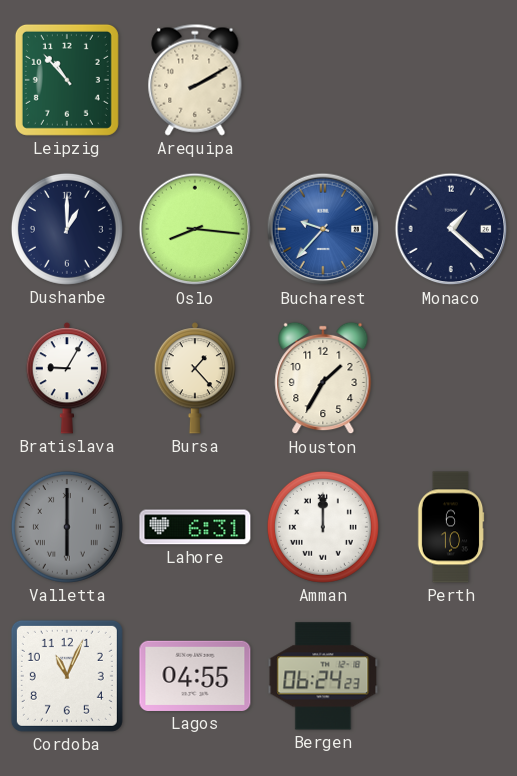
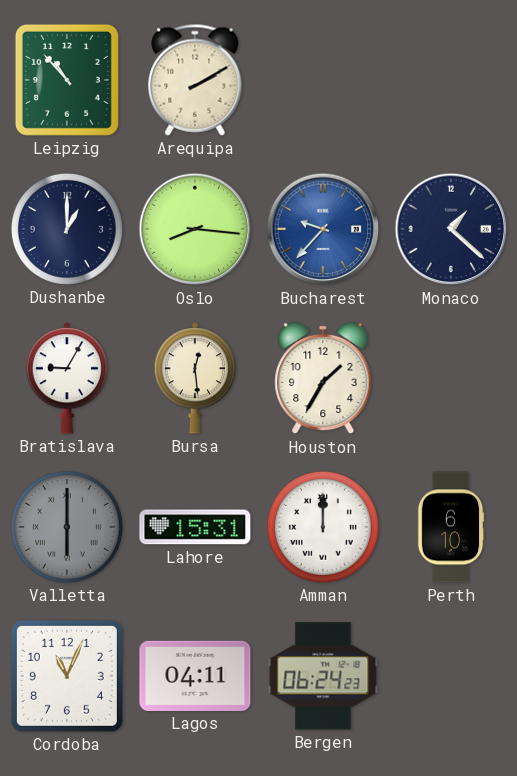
Bursa: 1:23 -> 12:29 (194, 378)
Lahore: 6:31 -> 15:31 (195, 527)
Lagos: 04:55 -> 04:11 (195, 676)
